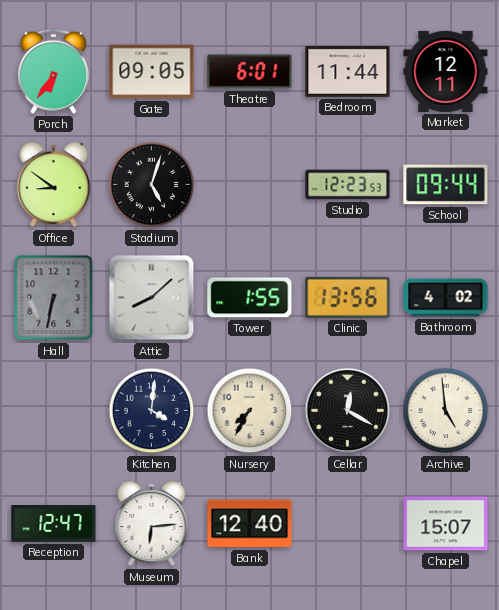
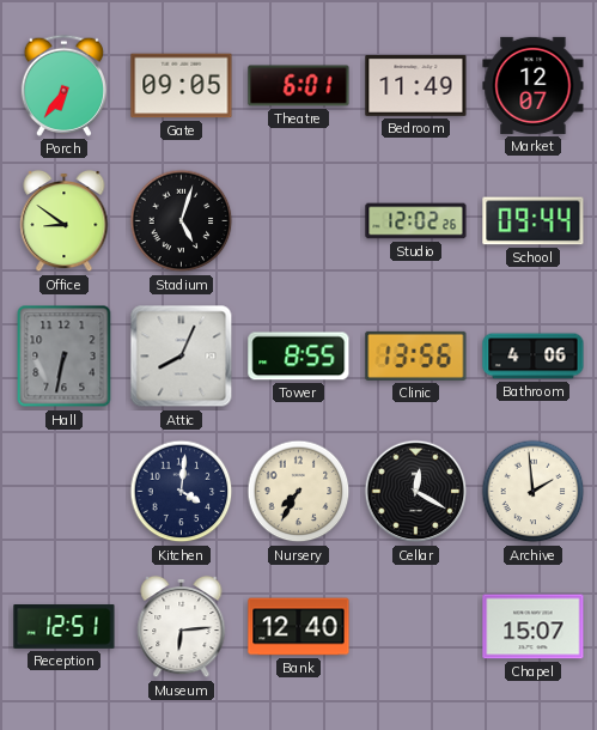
Bedroom: 11:44 -> 11:49 (416, 85)
Market: 12:11 -> 12:07 (534, 85)
Studio: 12:23 -> 12:02 (416, 221)
Attic: 8:08 -> 8:04 (182, 357)
Tower: 1:55 -> 8:55 (299, 357)
Bathroom: 4:02 -> 4:06 (534, 357)
Archive: 4:59 -> 1:59 (534, 492)
Reception: 12:47 -> 12:51 (65, 627)
